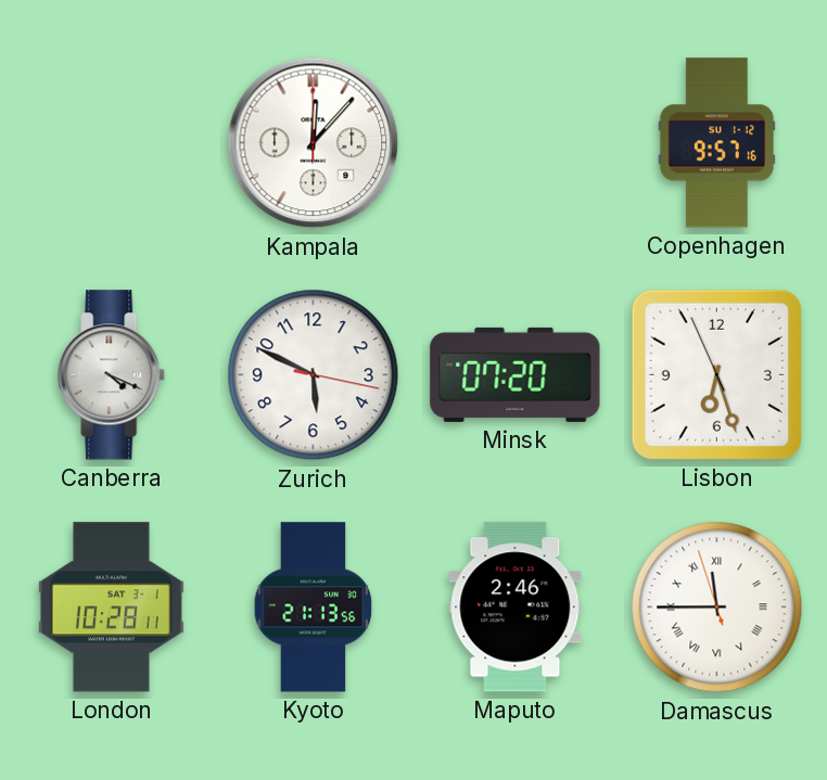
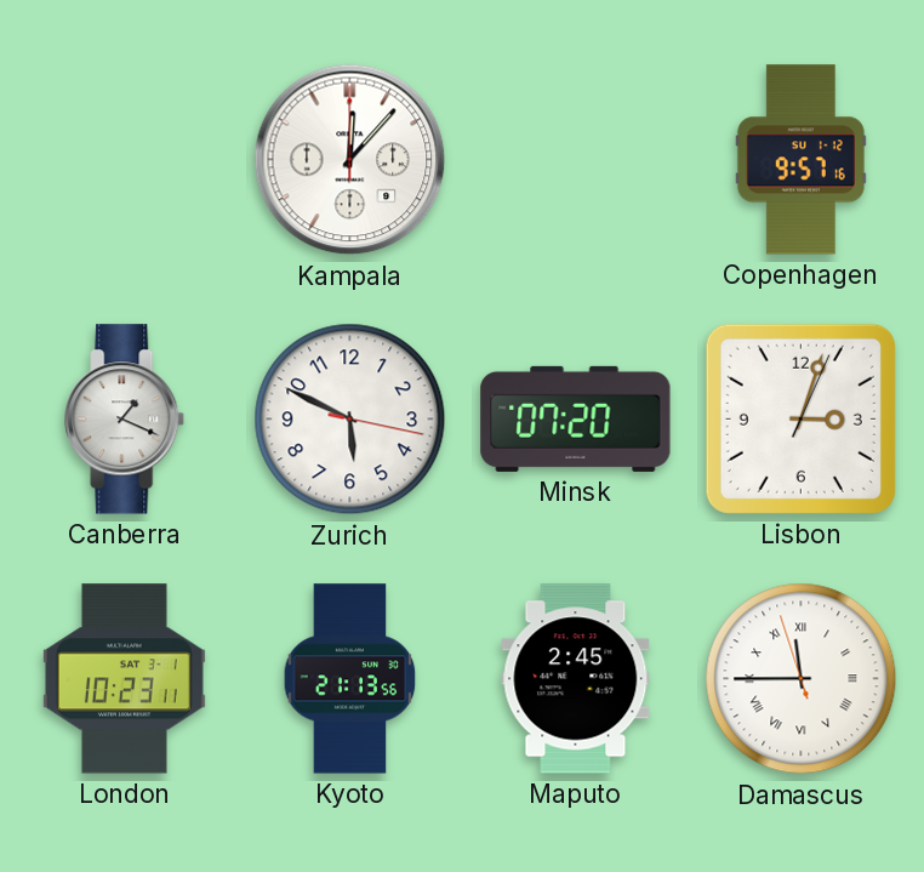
Canberra: 4:19 -> 1:19 (125, 420)
Lisbon: 6:26 -> 3:03 (800, 418)
London: 10:28 -> 10:23 (124, 679)
Maputo: 2:46 -> 2:45 (576, 679)
